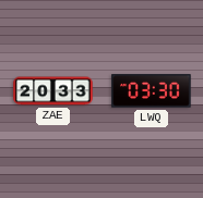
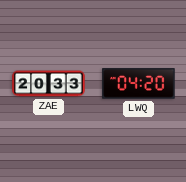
LWQ: 03:30 -> 04:20 (139, 84)
